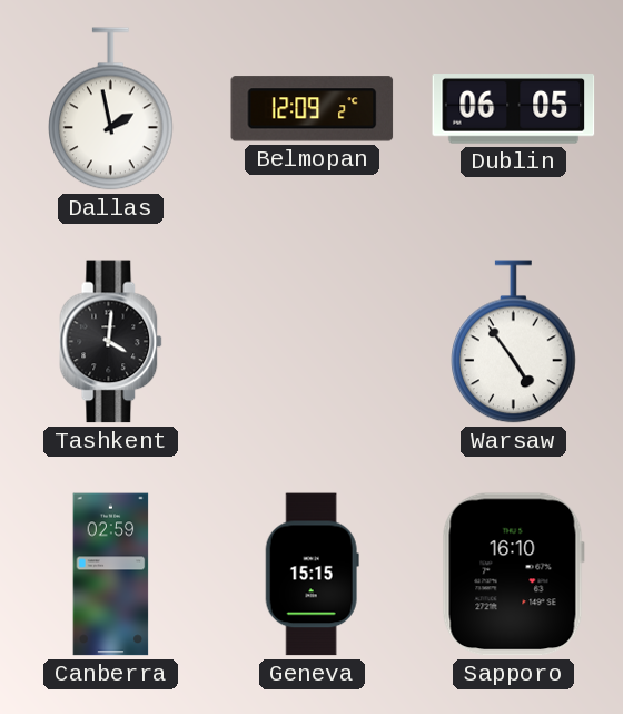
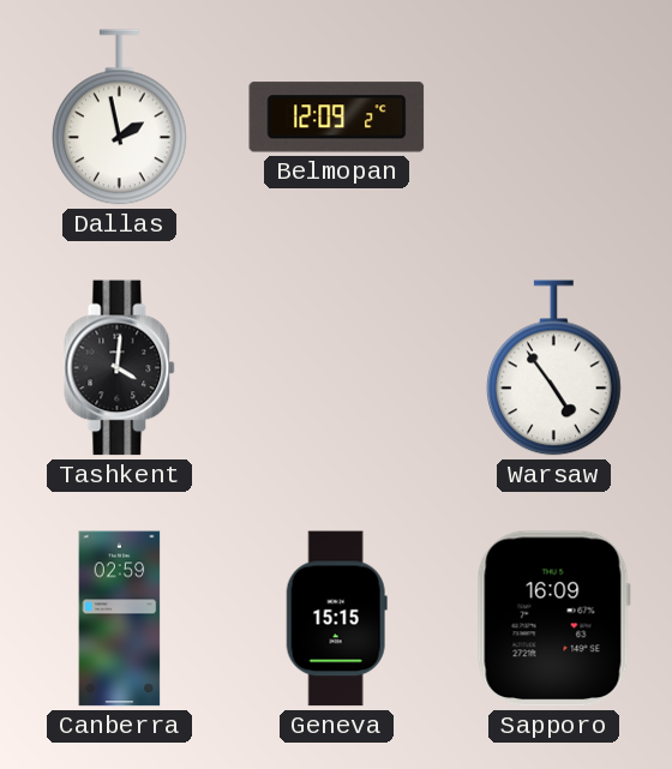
Dublin: 06:05 -> none (514, 109)
Sapporo: 16:10 -> 16:09 (553, 619)
